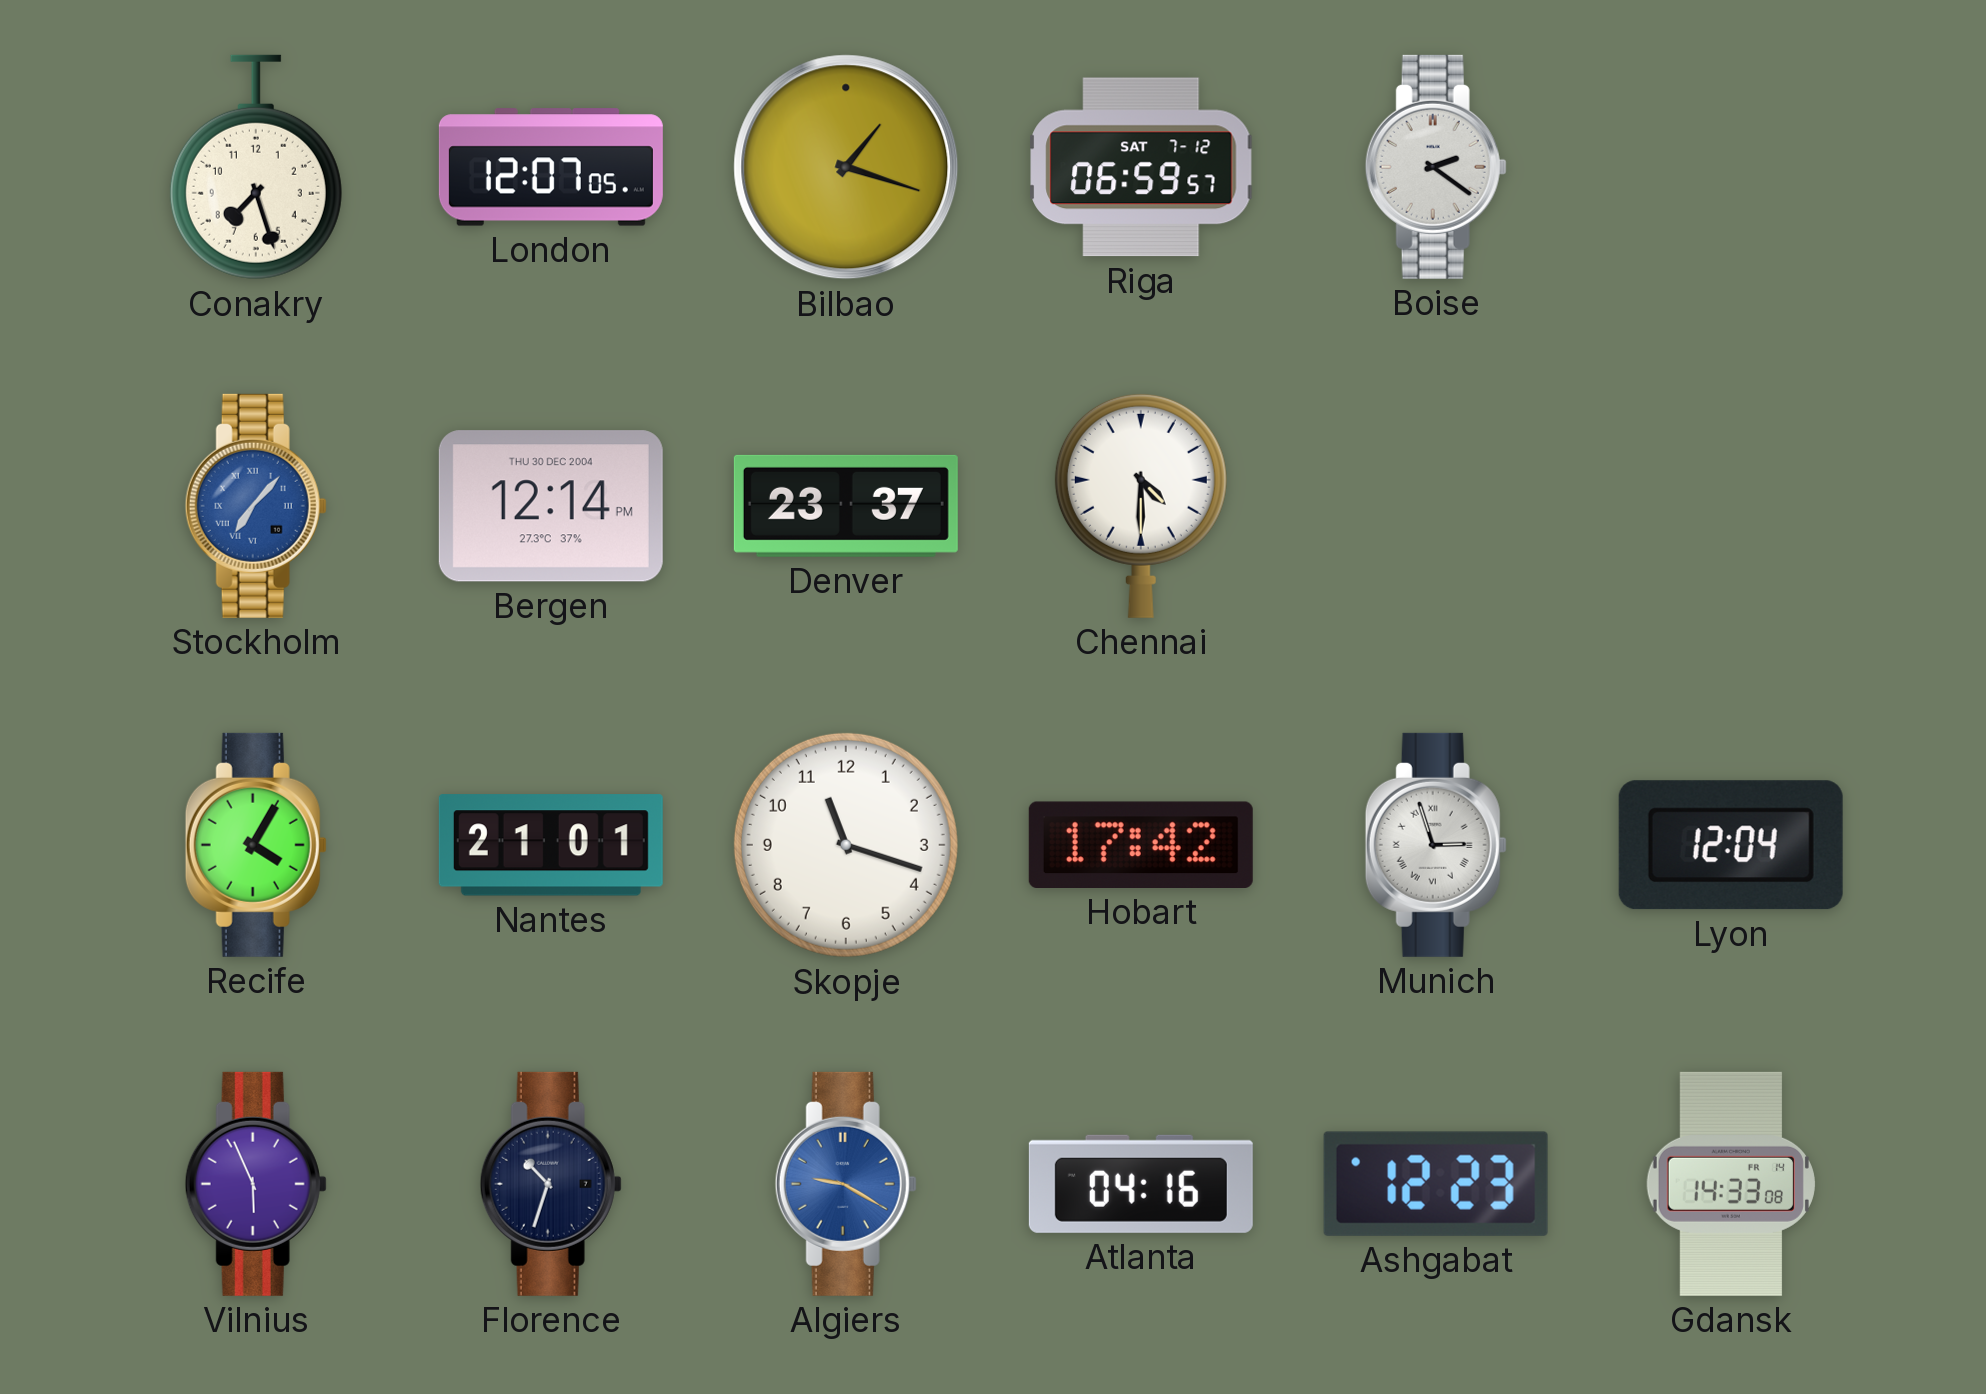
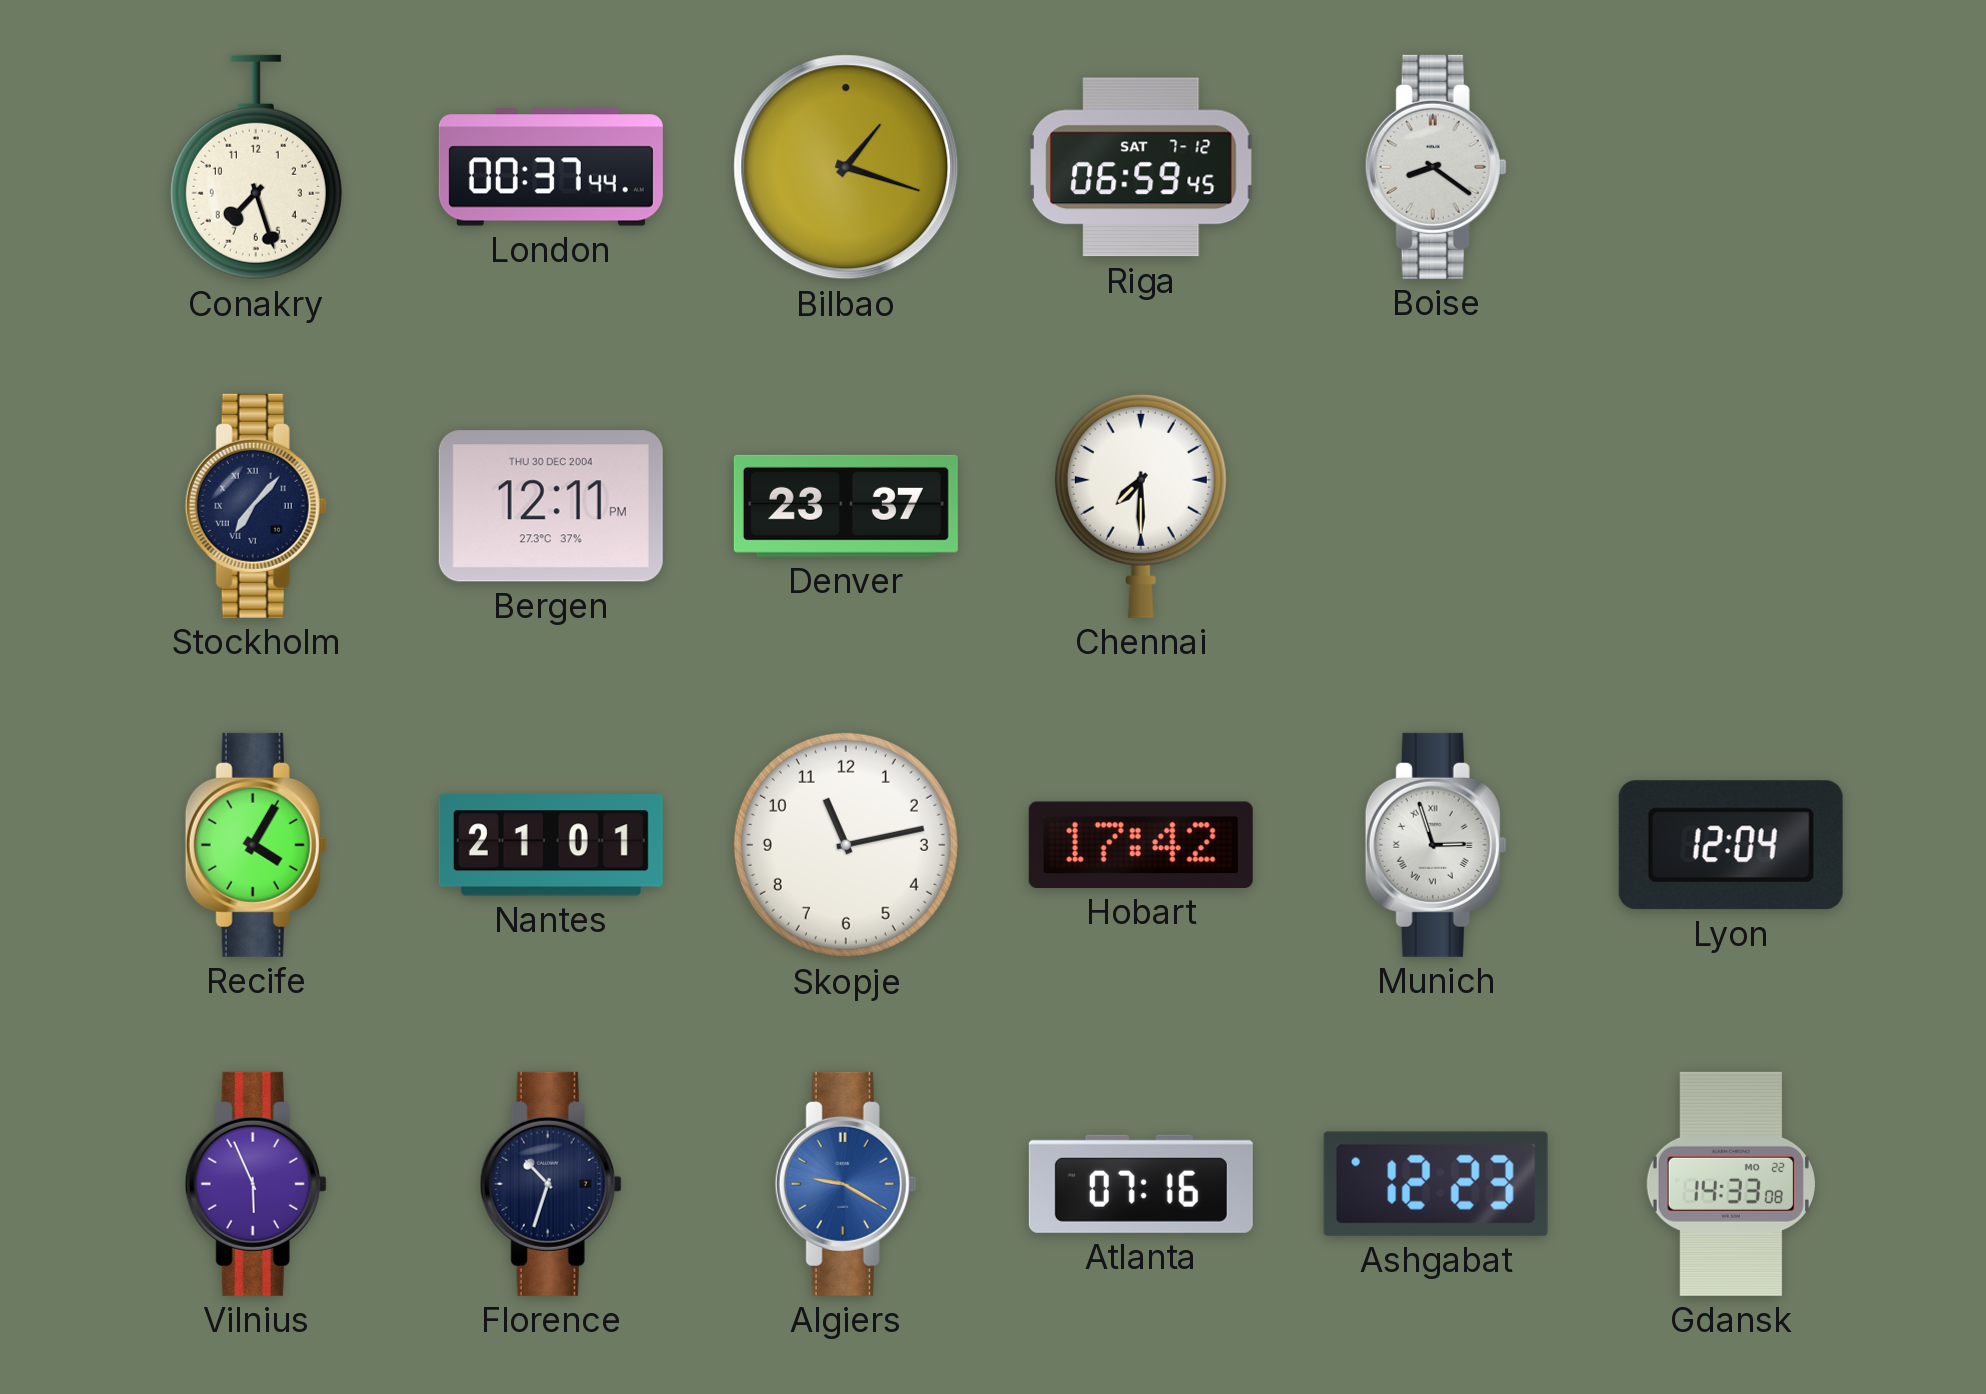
London: 12:07 -> 00:37 (551, 167)
Riga: 06:59:57 -> 06:59:45 (1141, 167)
Boise: 2:21 -> 8:21 (1436, 167)
Stockholm dial: blue -> navy (256, 506)
Bergen: 12:14 -> 12:11 (551, 506)
Chennai: 4:30 -> 7:30 (1141, 505)
Skopje: 11:18 -> 11:13 (846, 845)
Atlanta: 04:16 -> 07:16 (1141, 1184)
Gdansk date: FR 14 -> MO 22 (1731, 1184)
